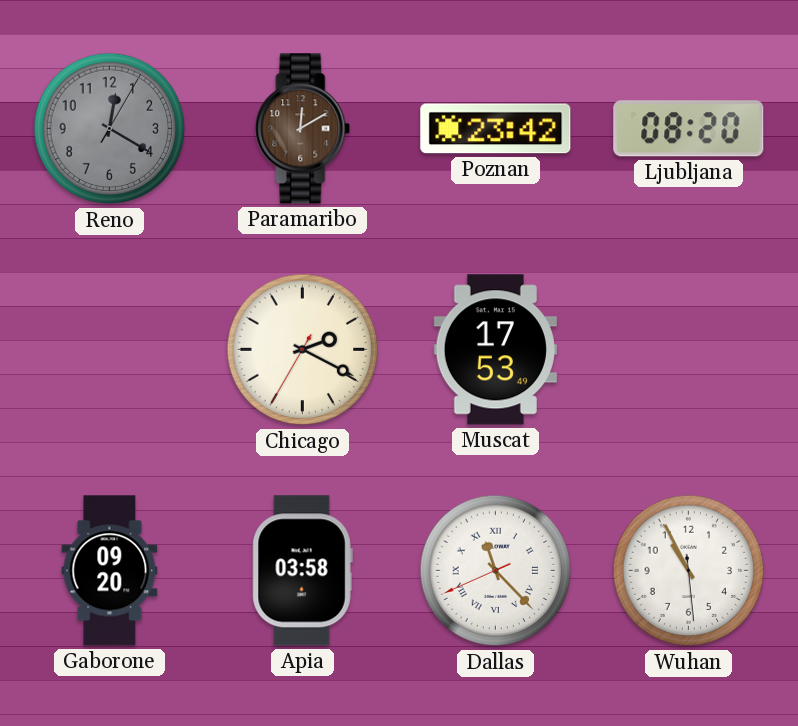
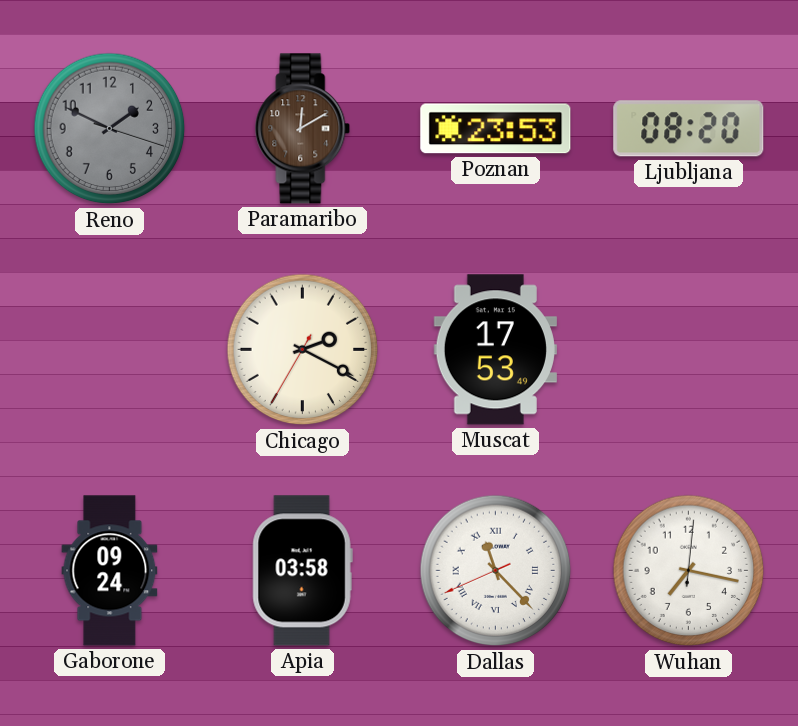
Reno: 12:20 -> 1:49 (110, 129)
Poznan: 23:42 -> 23:53 (496, 129)
Gaborone: 09:20 -> 09:24 (110, 571)
Wuhan: 10:55 -> 7:17 (689, 571)
